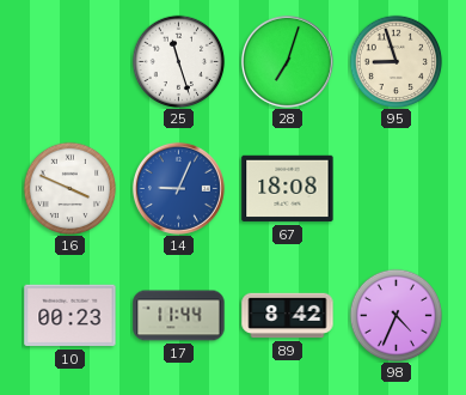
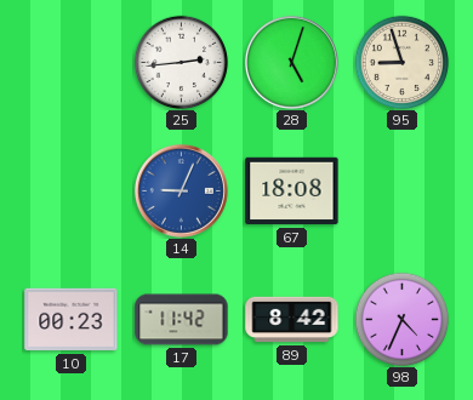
25: 11:27 -> 2:44 (181, 62)
28: 7:03 -> 5:03 (291, 62)
16: 3:49 -> none (69, 188)
17: 11:44 -> 11:42 (182, 320)
